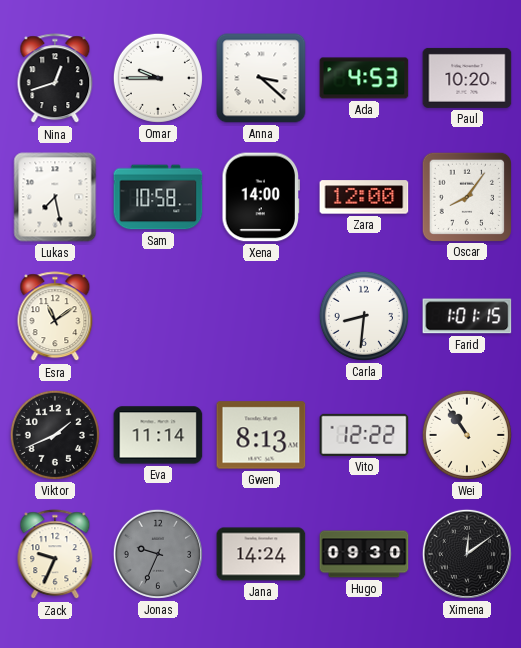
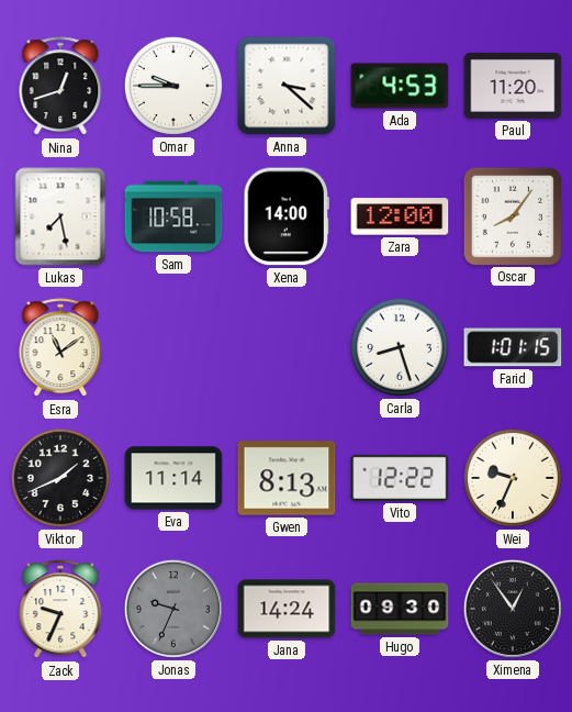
Paul: 10:20 -> 11:20 (513, 86)
Carla: 8:31 -> 8:27 (400, 347)
Wei: 10:54 -> 9:34 (513, 478)
Ximena: 12:09 -> 12:54 (513, 609)
